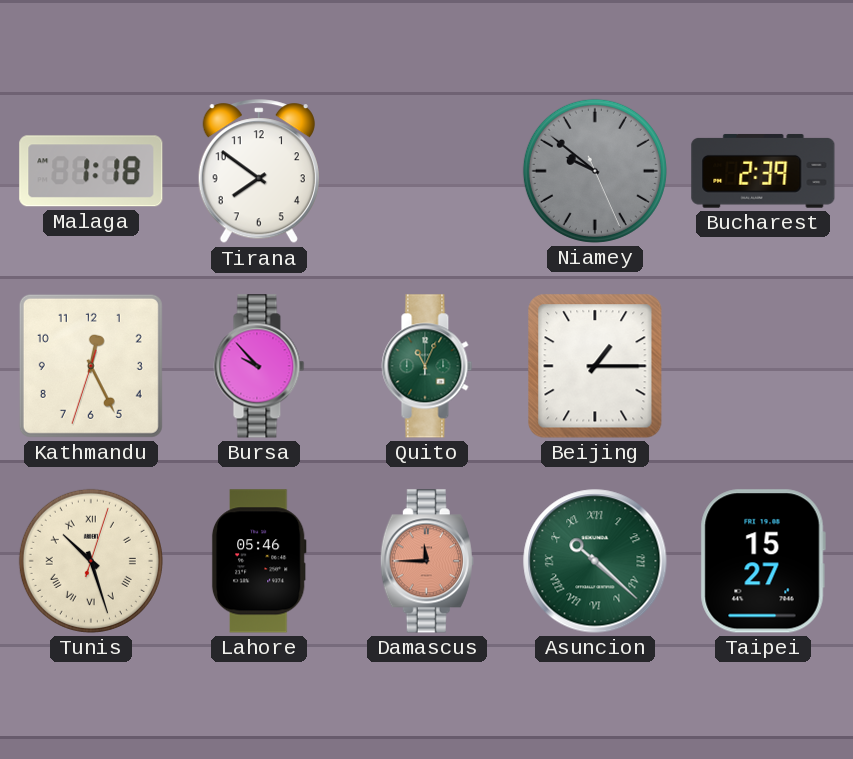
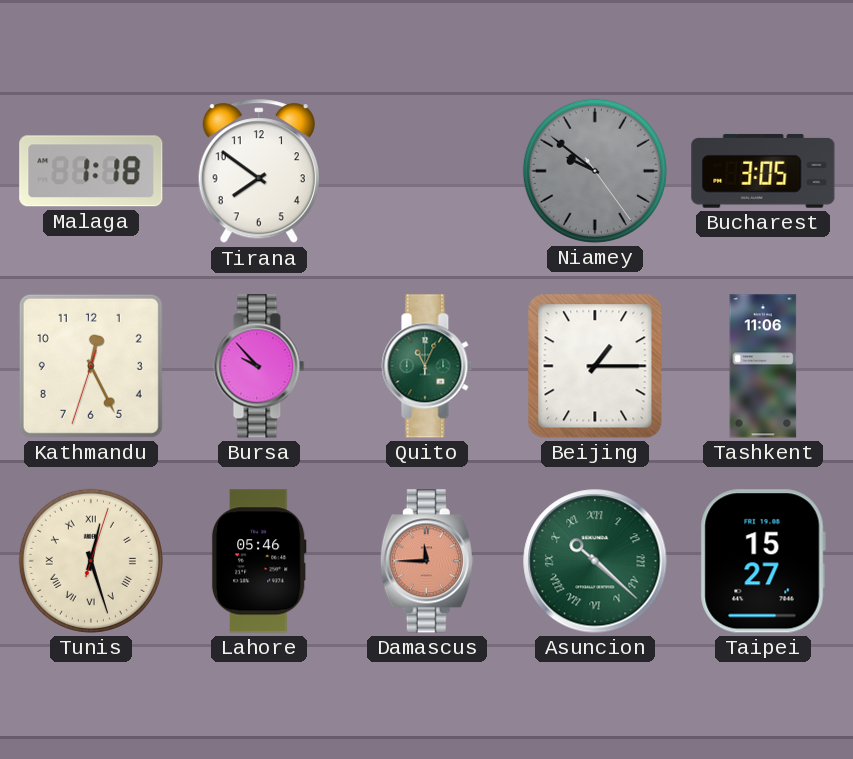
Niamey: 9:51:26 -> 9:51:24 (595, 171)
Bucharest: 2:39 -> 3:05 (763, 171)
Tashkent: none -> 11:06 (763, 366)
Tunis: 10:27 -> 12:27 (91, 561)
